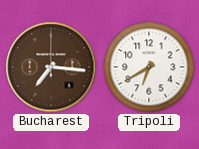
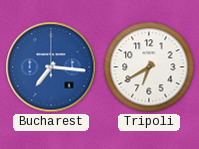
Bucharest dial: brown -> blue (51, 67)
